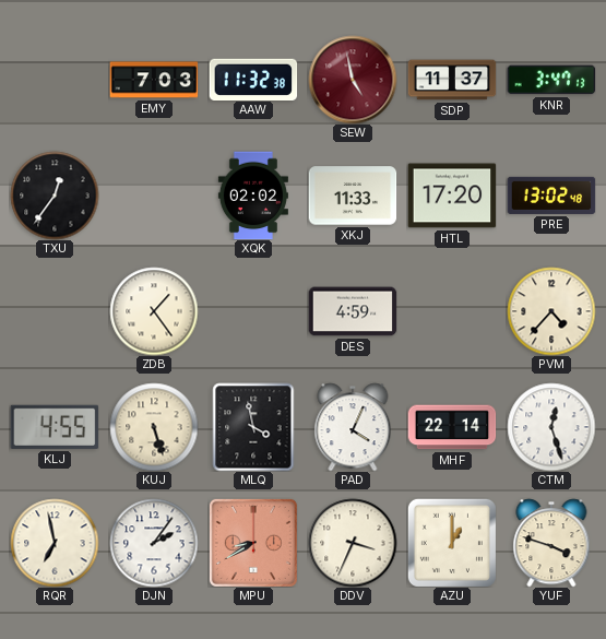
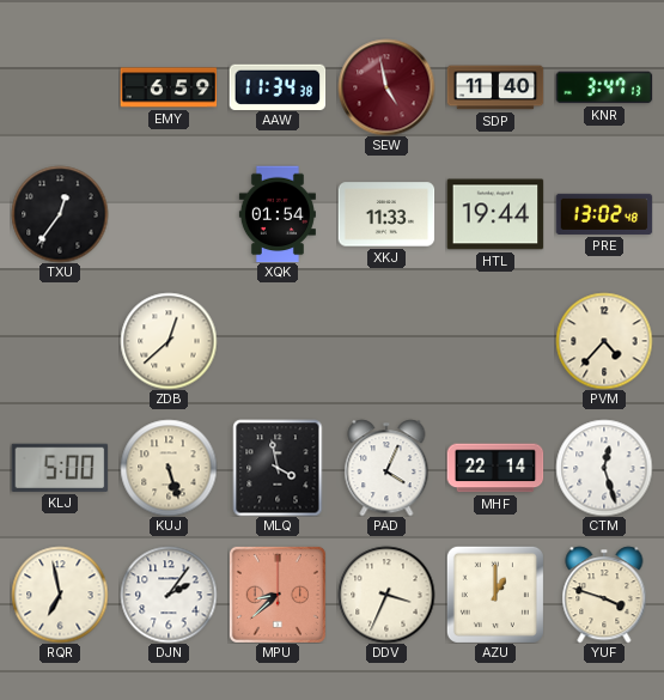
EMY: 7:03 -> 6:59 (169, 87)
AAW: 11:32 -> 11:34 (278, 86)
SDP: 11:37 -> 11:40 (495, 87)
XQK: 02:02 -> 01:54 (278, 214)
HTL: 17:20 -> 19:44 (495, 214)
ZDB: 1:24 -> 12:38 (169, 341)
DES: 4:59 -> none (353, 311)
KLJ: 4:55 -> 5:00 (60, 468)
MPU: 8:40 -> 8:38 (278, 595)
